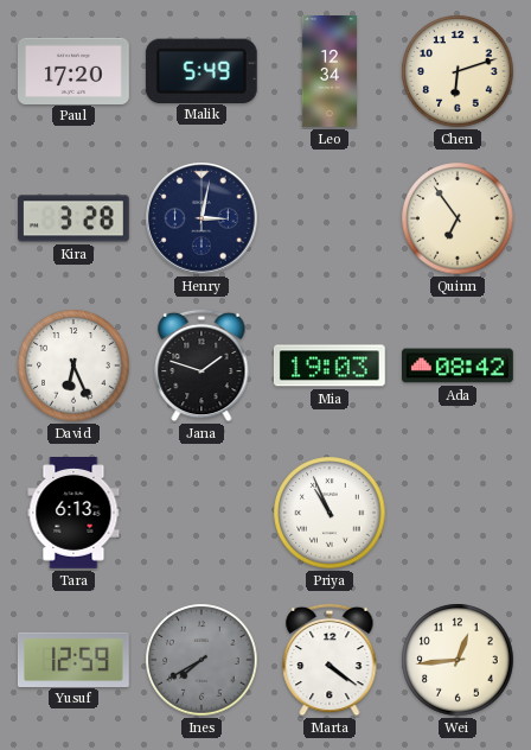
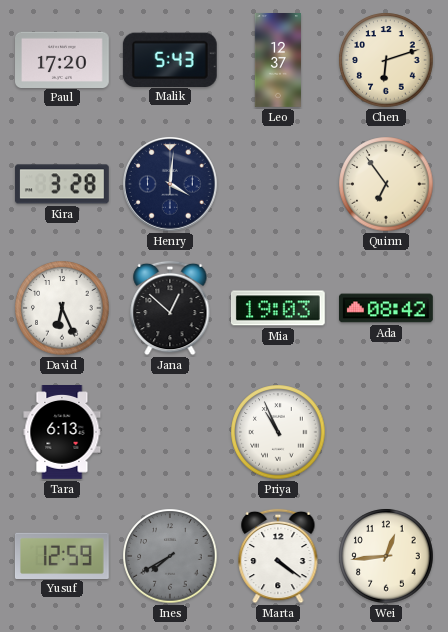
Malik: 5:49 -> 5:43 (170, 59)
Leo: 12:34 -> 12:37 (277, 60)
Henry: 3:02 -> 4:01 (171, 185)
Jana: 1:48 -> 12:52 (170, 308)
